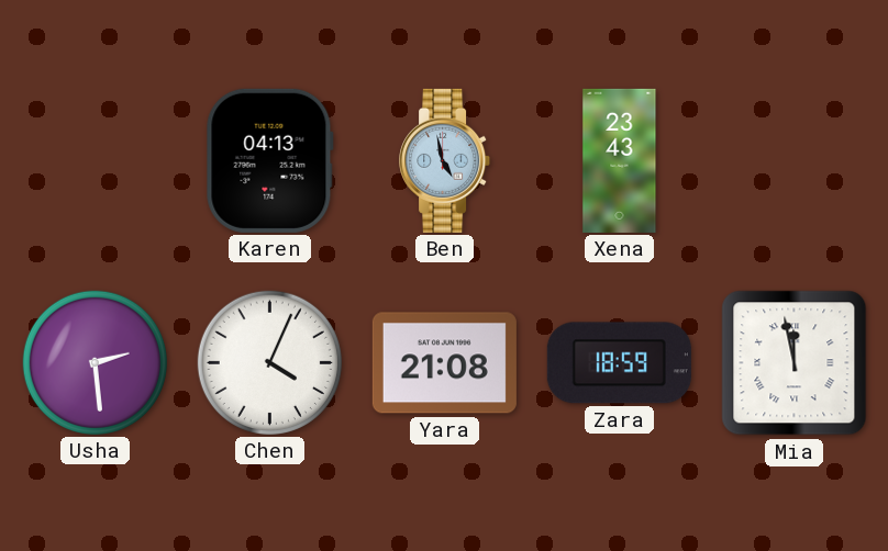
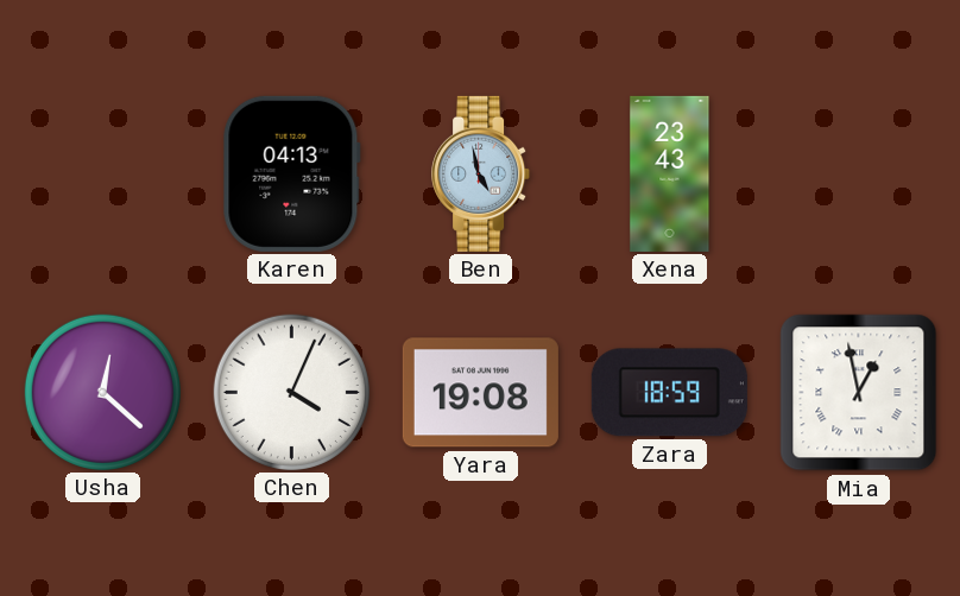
Usha: 2:29 -> 12:22 (102, 392)
Yara: 21:08 -> 19:08 (480, 393)
Mia: 11:58 -> 12:58 (859, 393)
